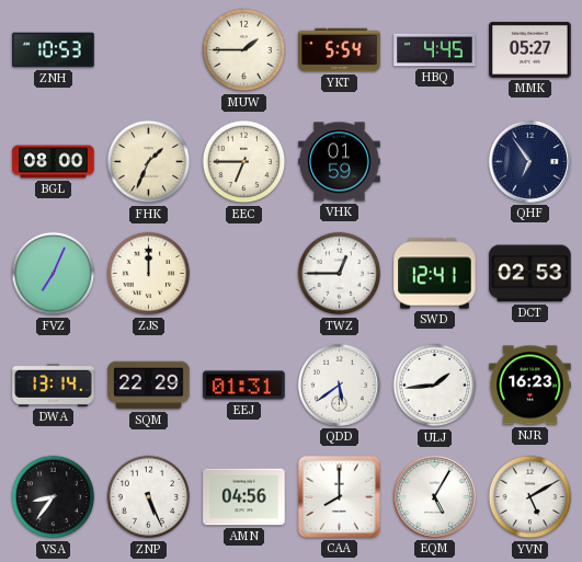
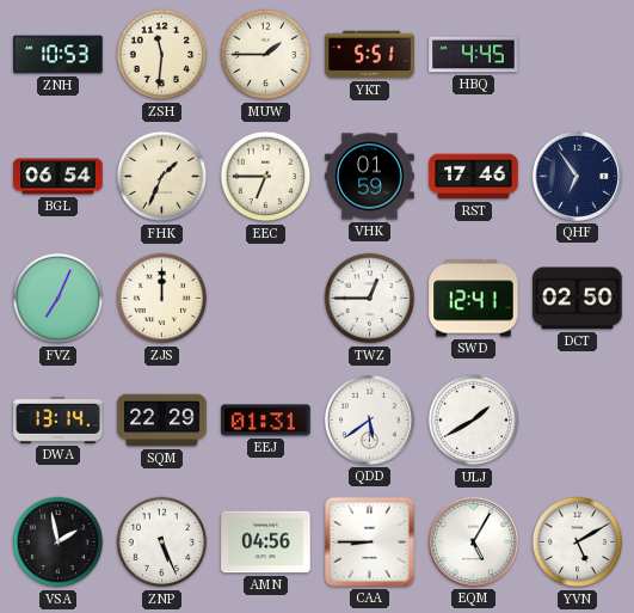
ZSH: none -> 11:31 (162, 55)
YKT: 5:54 -> 5:51 (370, 55)
MMK: 05:27 -> none (530, 49)
BGL: 08:00 -> 06:54 (59, 177)
RST: none -> 17:46 (474, 177)
DCT: 02:53 -> 02:50 (578, 299)
ULJ: 1:44 -> 1:40 (474, 421)
NJR: 16:23 -> none (530, 386)
VSA: 8:36 -> 1:58 (59, 542)
CAA: 8:00 -> 8:45 (369, 541)
